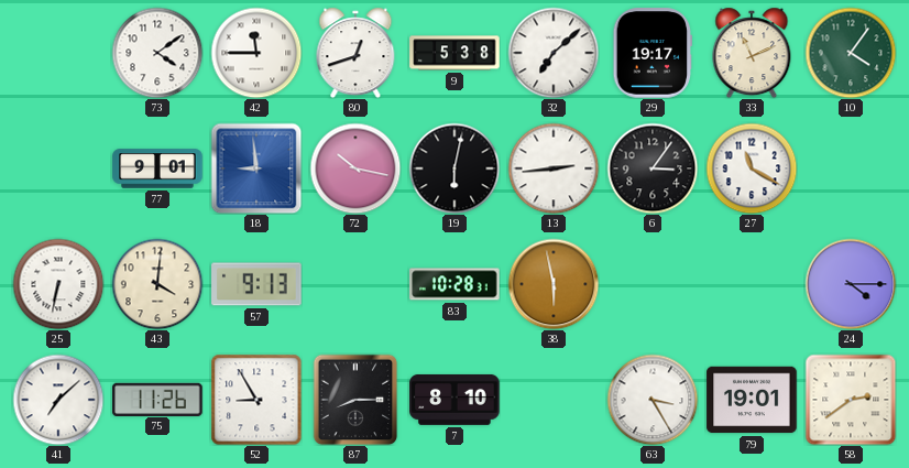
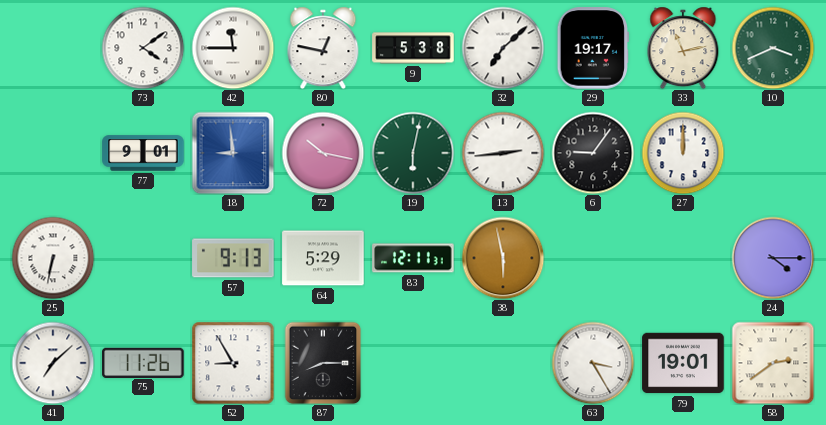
80: 12:42 -> 12:47 (323, 48)
33: 11:11 -> 11:13 (683, 48)
10: 4:06 -> 3:41 (773, 48)
19 dial: black -> green (413, 153)
6: 3:06 -> 9:06 (593, 153)
27: 11:20 -> 12:00 (683, 153)
43: 4:01 -> none (157, 284)
64: none -> 5:29 (323, 258)
83: 10:28 -> 12:11 (413, 258)
7: 8:10 -> none (454, 400)
